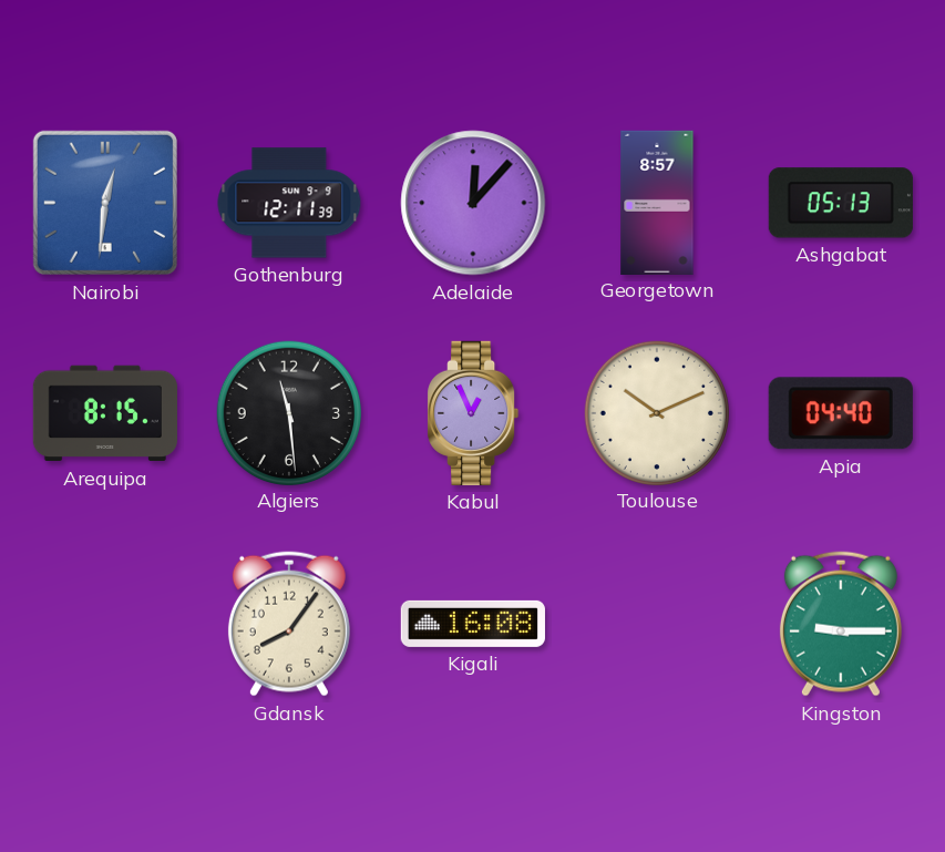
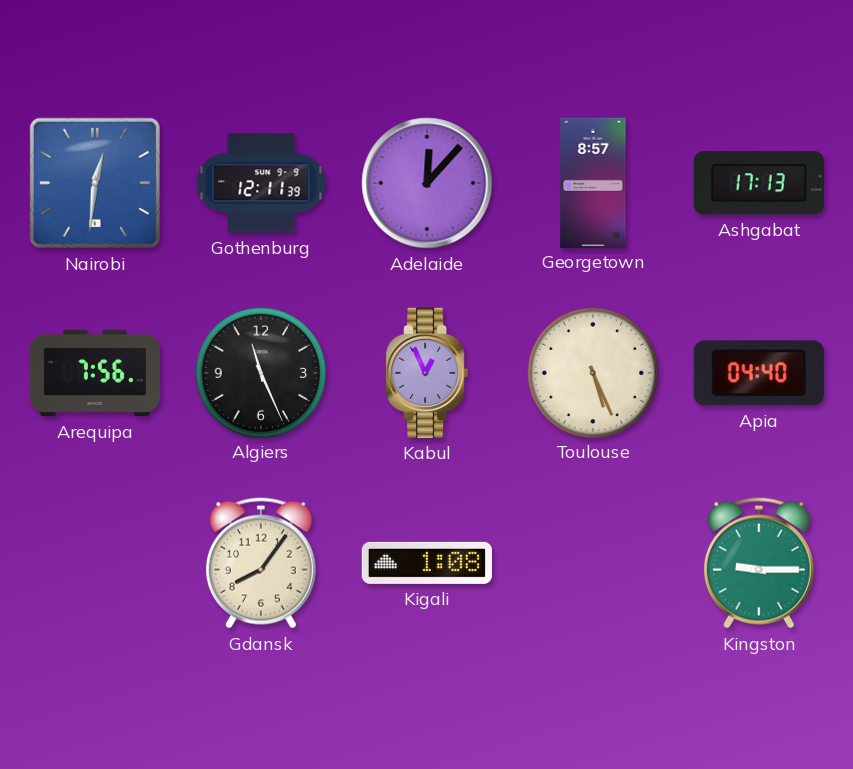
Ashgabat: 05:13 -> 17:13 (759, 183)
Arequipa: 8:15 -> 7:56 (95, 373)
Algiers: 11:29 -> 11:26 (260, 372)
Toulouse: 10:11 -> 5:26 (592, 372)
Kigali: 16:08 -> 1:08 (427, 563)
